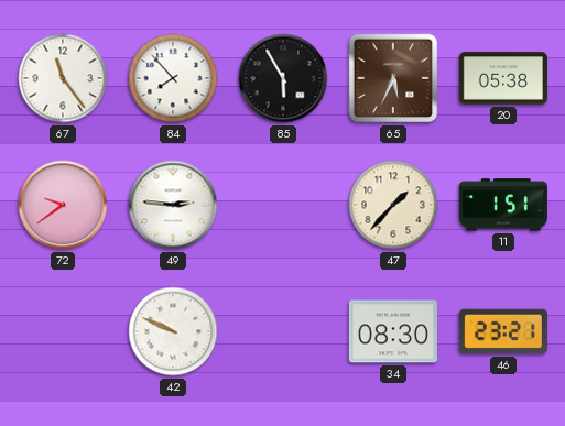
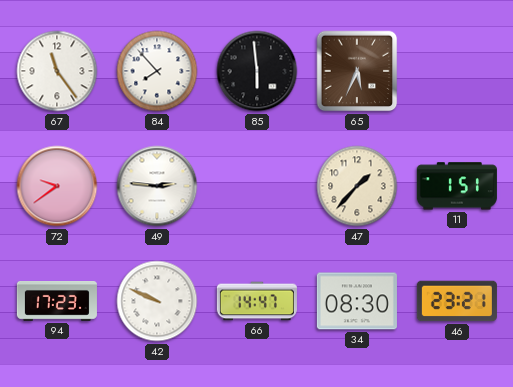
85: 5:55 -> 5:59 (257, 71)
20: 05:38 -> none (503, 78)
94: none -> 17:23 (57, 302)
66: none -> 14:47 (257, 301)
